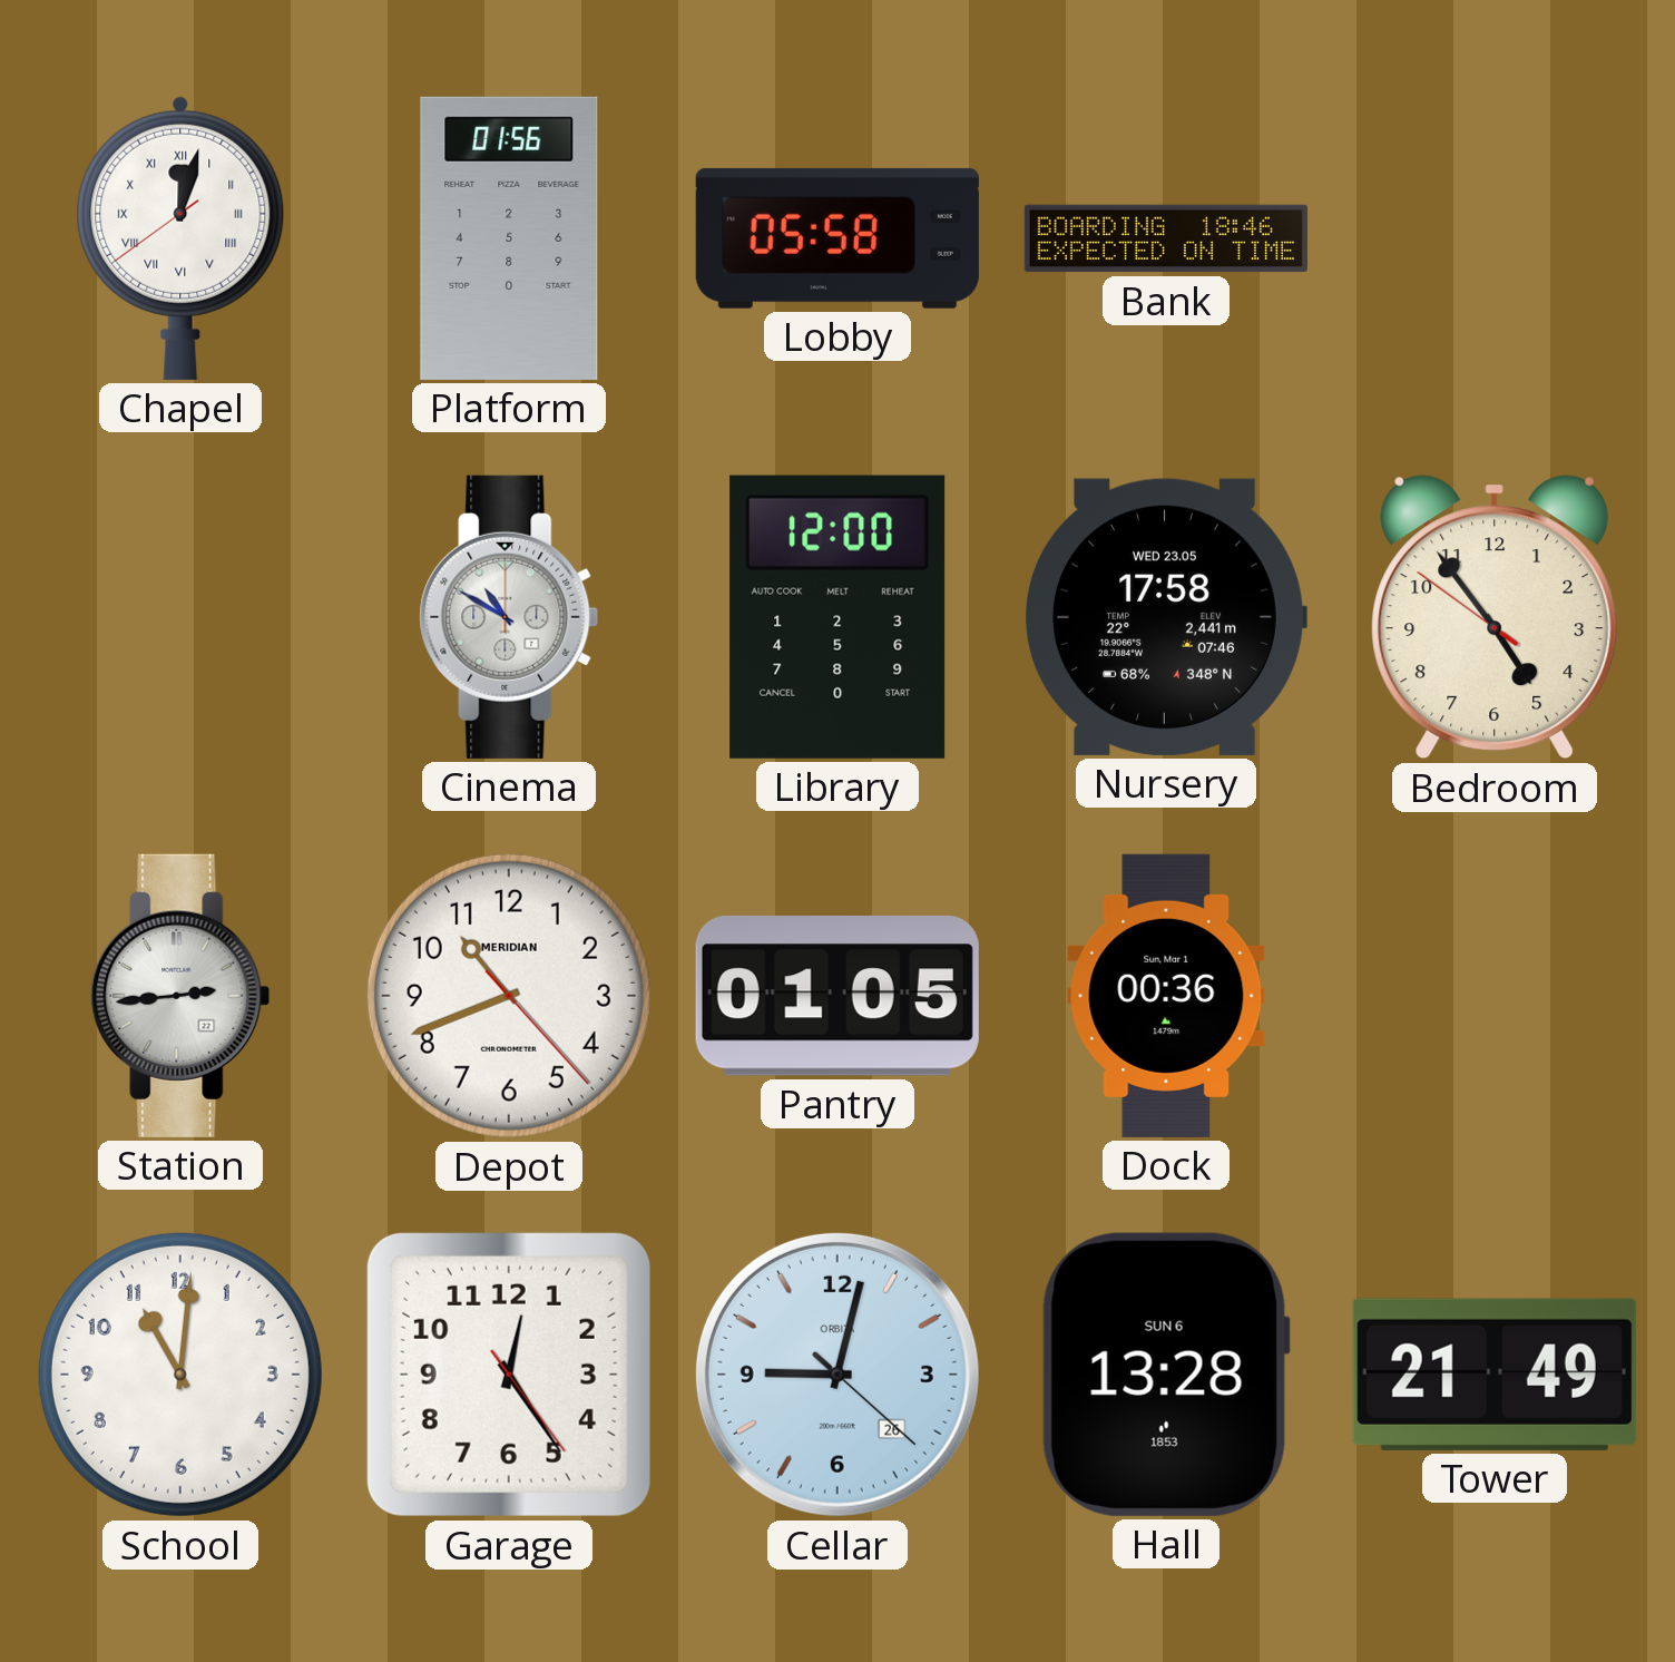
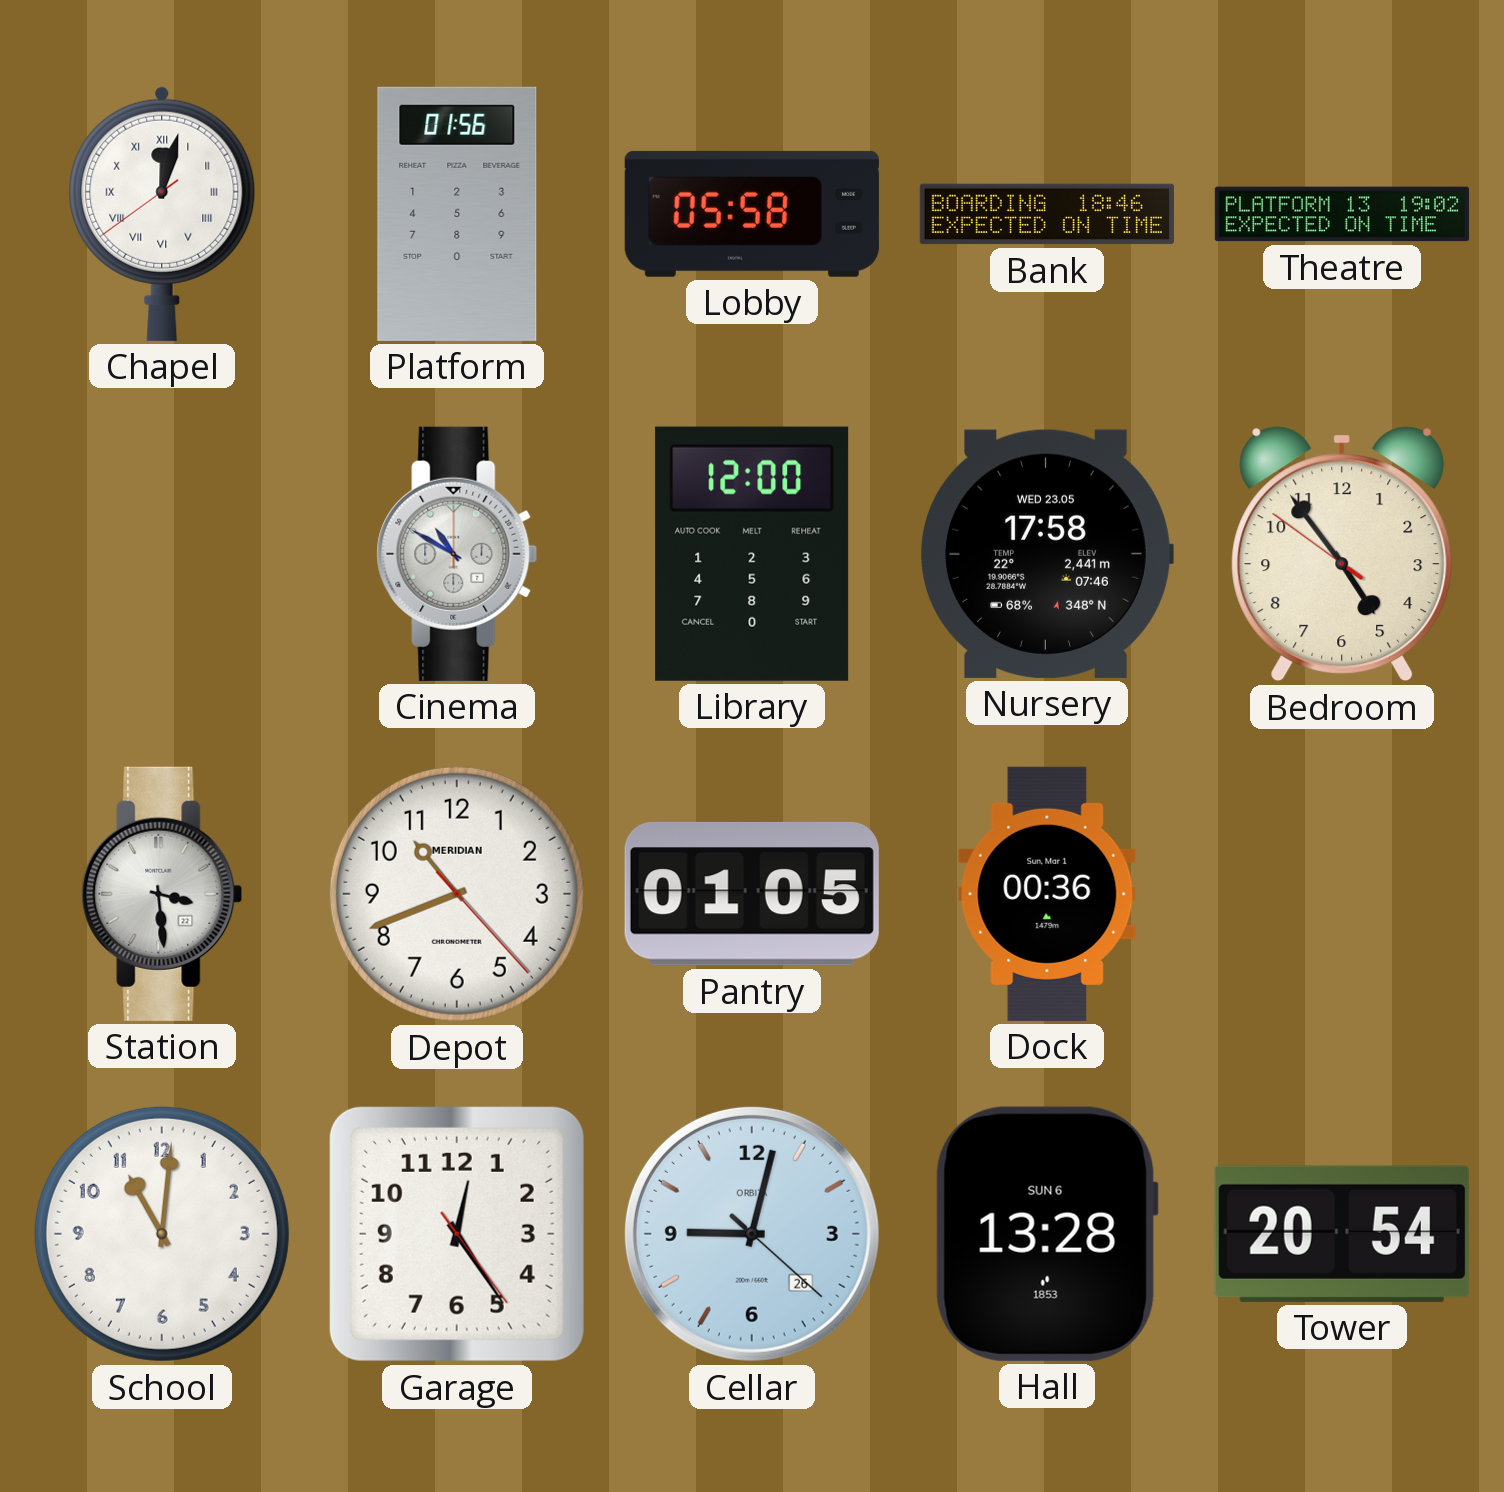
Theatre: none -> 19:02 (1342, 214)
Station: 2:44 -> 3:29 (162, 894)
Tower: 21:49 -> 20:54 (1342, 1234)
